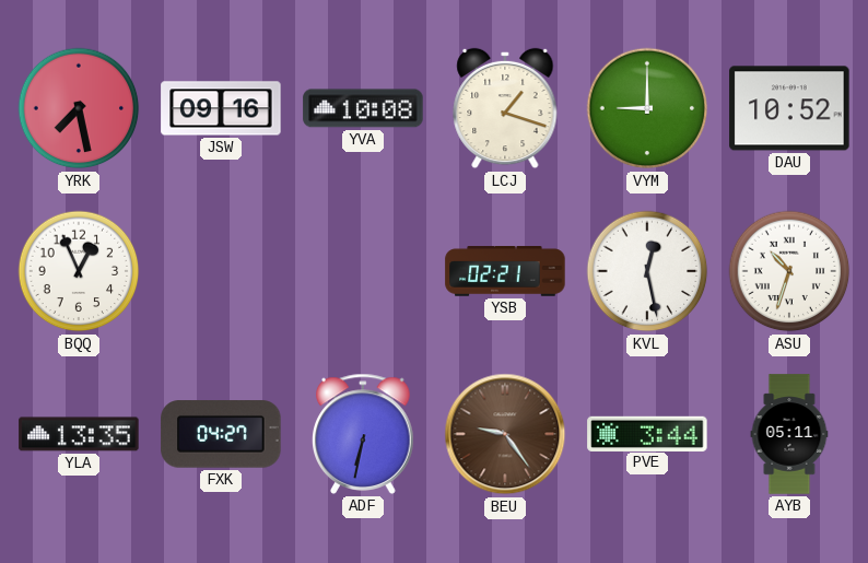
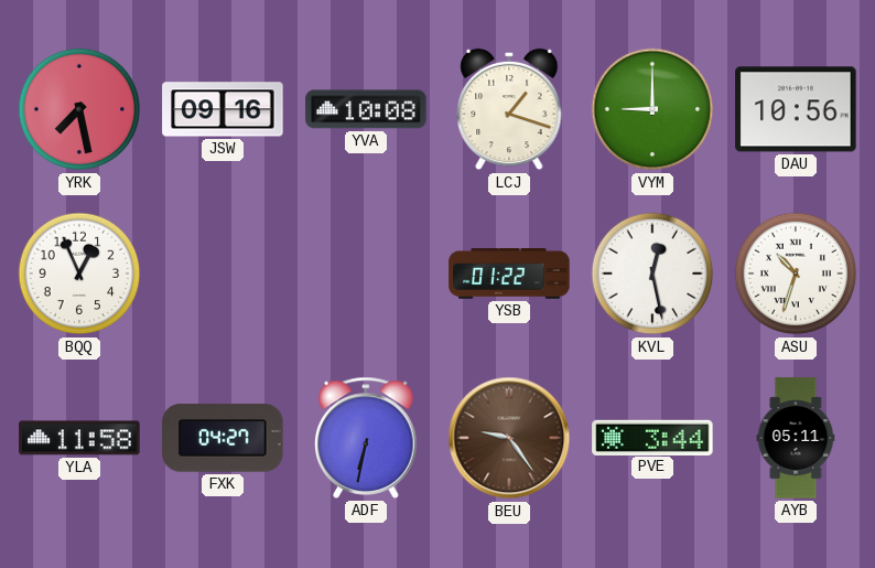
DAU: 10:52 -> 10:56 (796, 109)
YSB: 02:21 -> 01:22 (509, 274)
YLA: 13:35 -> 11:58 (79, 438)
